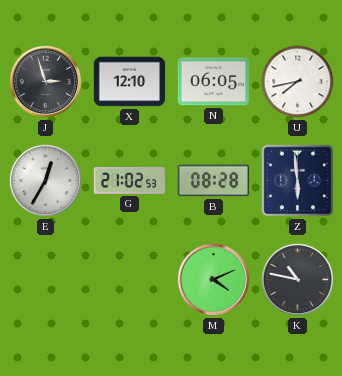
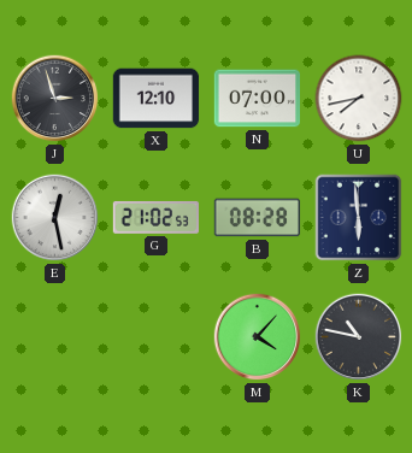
N: 06:05 -> 07:00 (257, 99)
E: 12:35 -> 12:28 (55, 218)
M: 4:11 -> 4:07 (258, 337)
